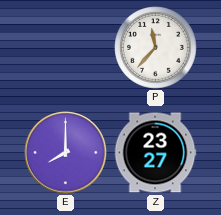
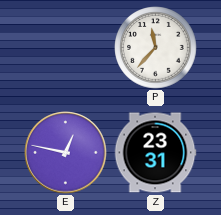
E: 8:00 -> 12:47 (66, 153)
Z: 23:27 -> 23:31 (155, 153)
